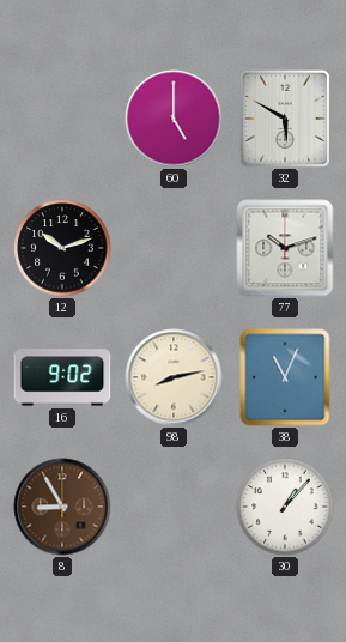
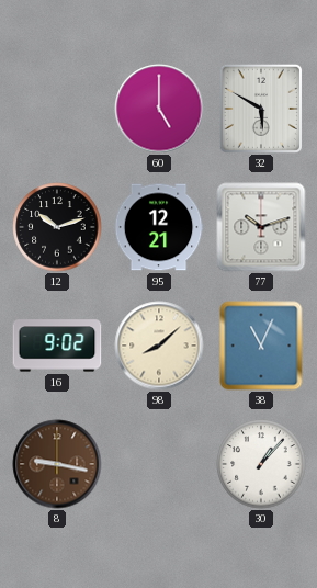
95: none -> 12:21 (159, 227)
98: 8:13 -> 8:08 (159, 346)
8: 8:55 -> 9:17 (57, 464)
